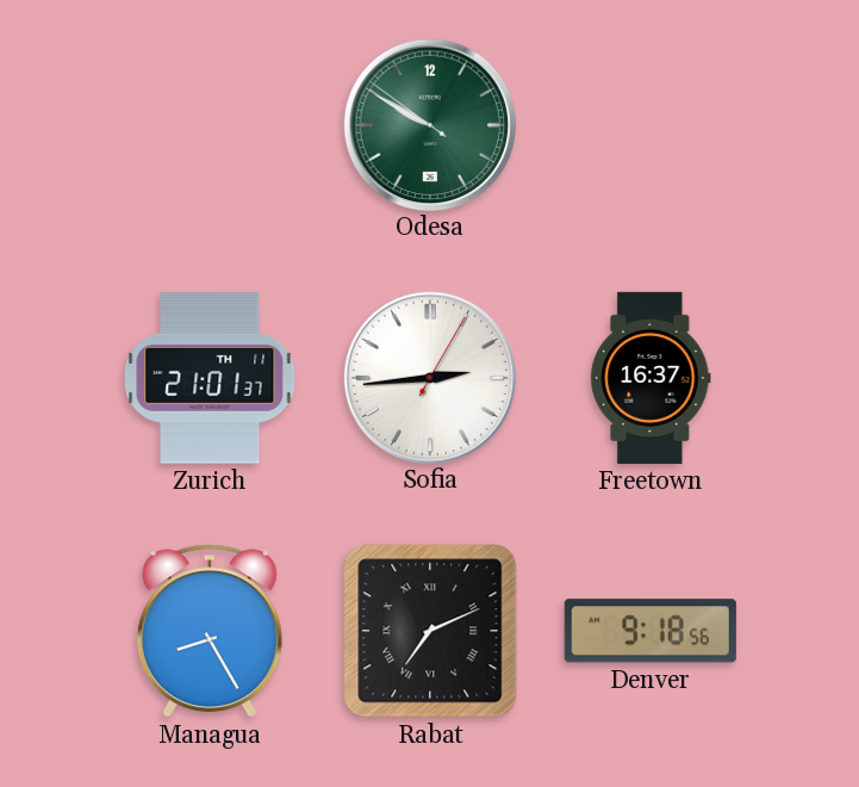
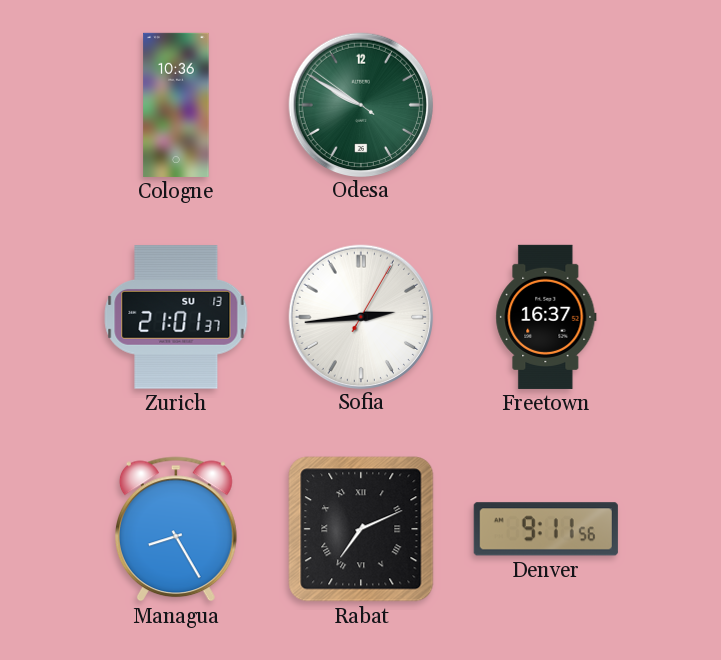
Cologne: none -> 10:36 (176, 105)
Zurich date: TH 11 -> SU 13 (176, 317)
Denver: 9:18 -> 9:11 (546, 529)
